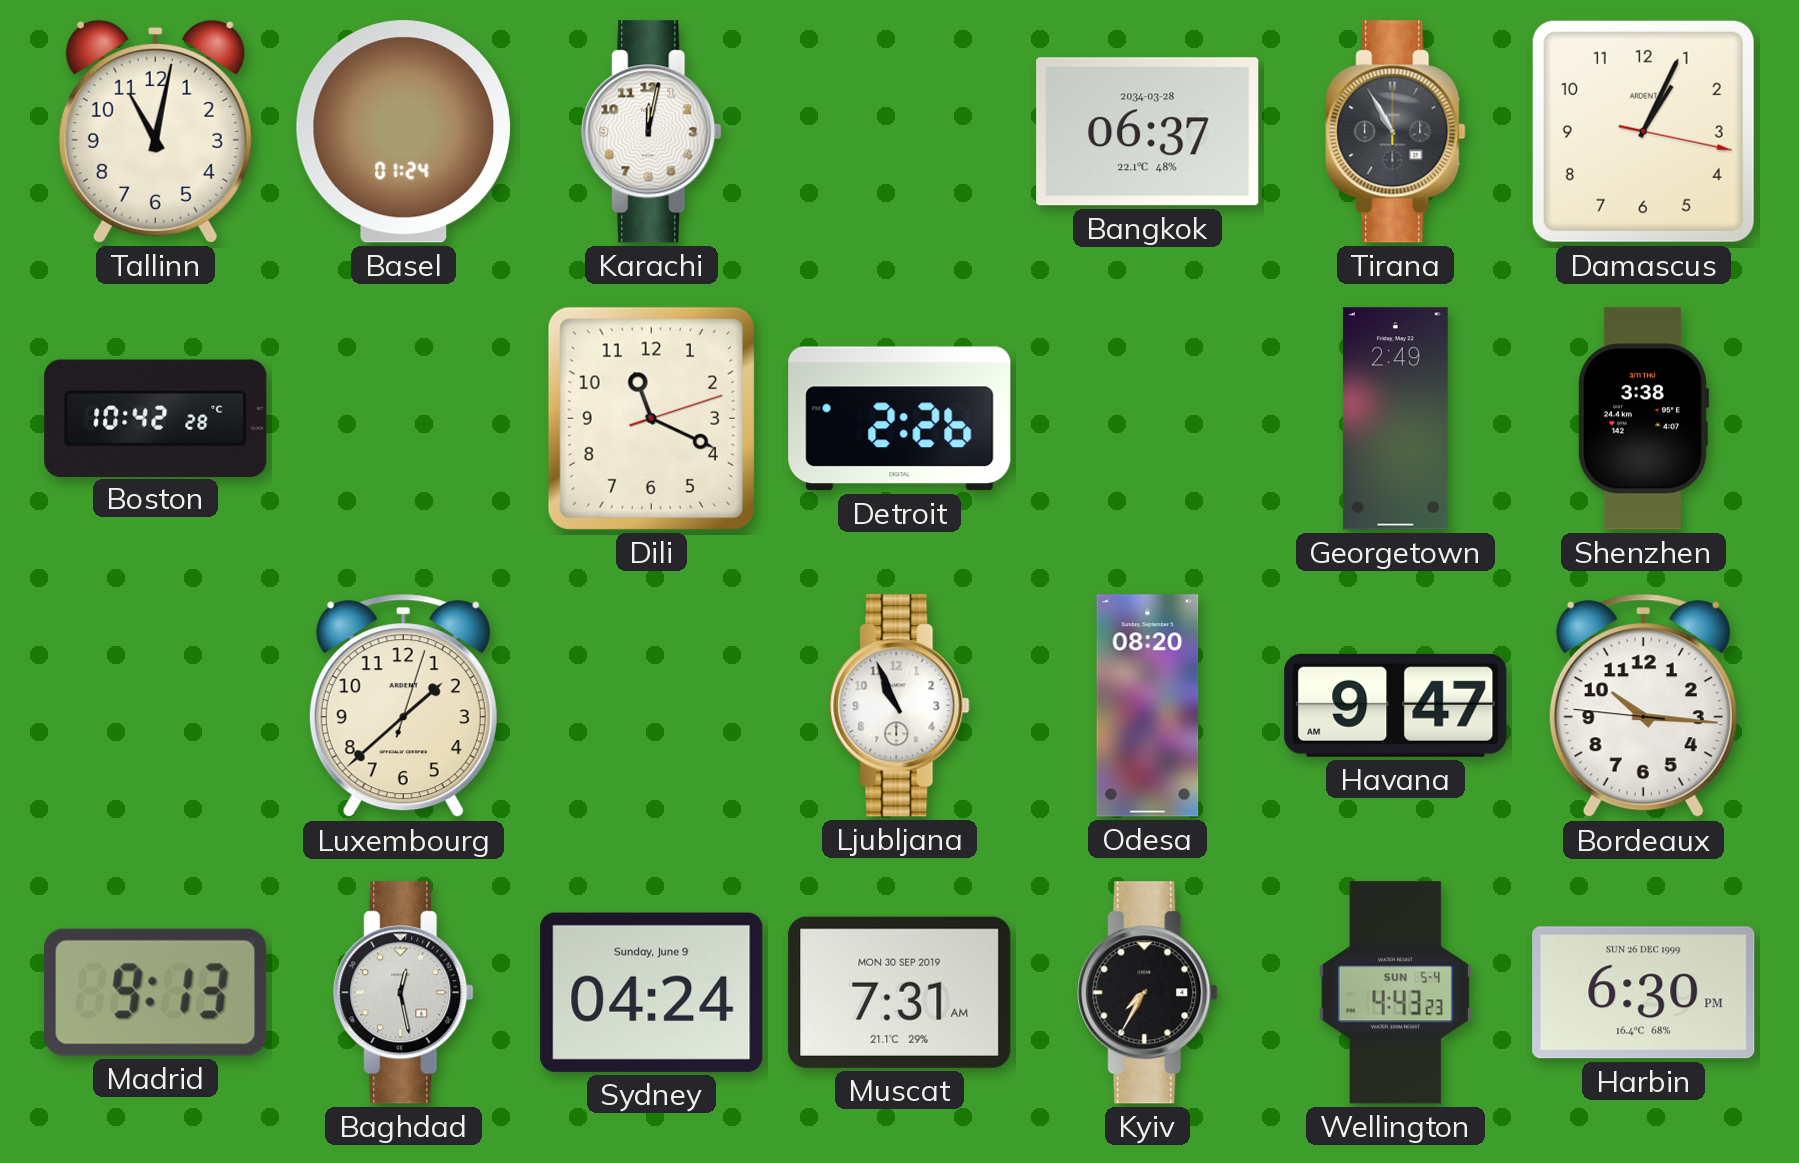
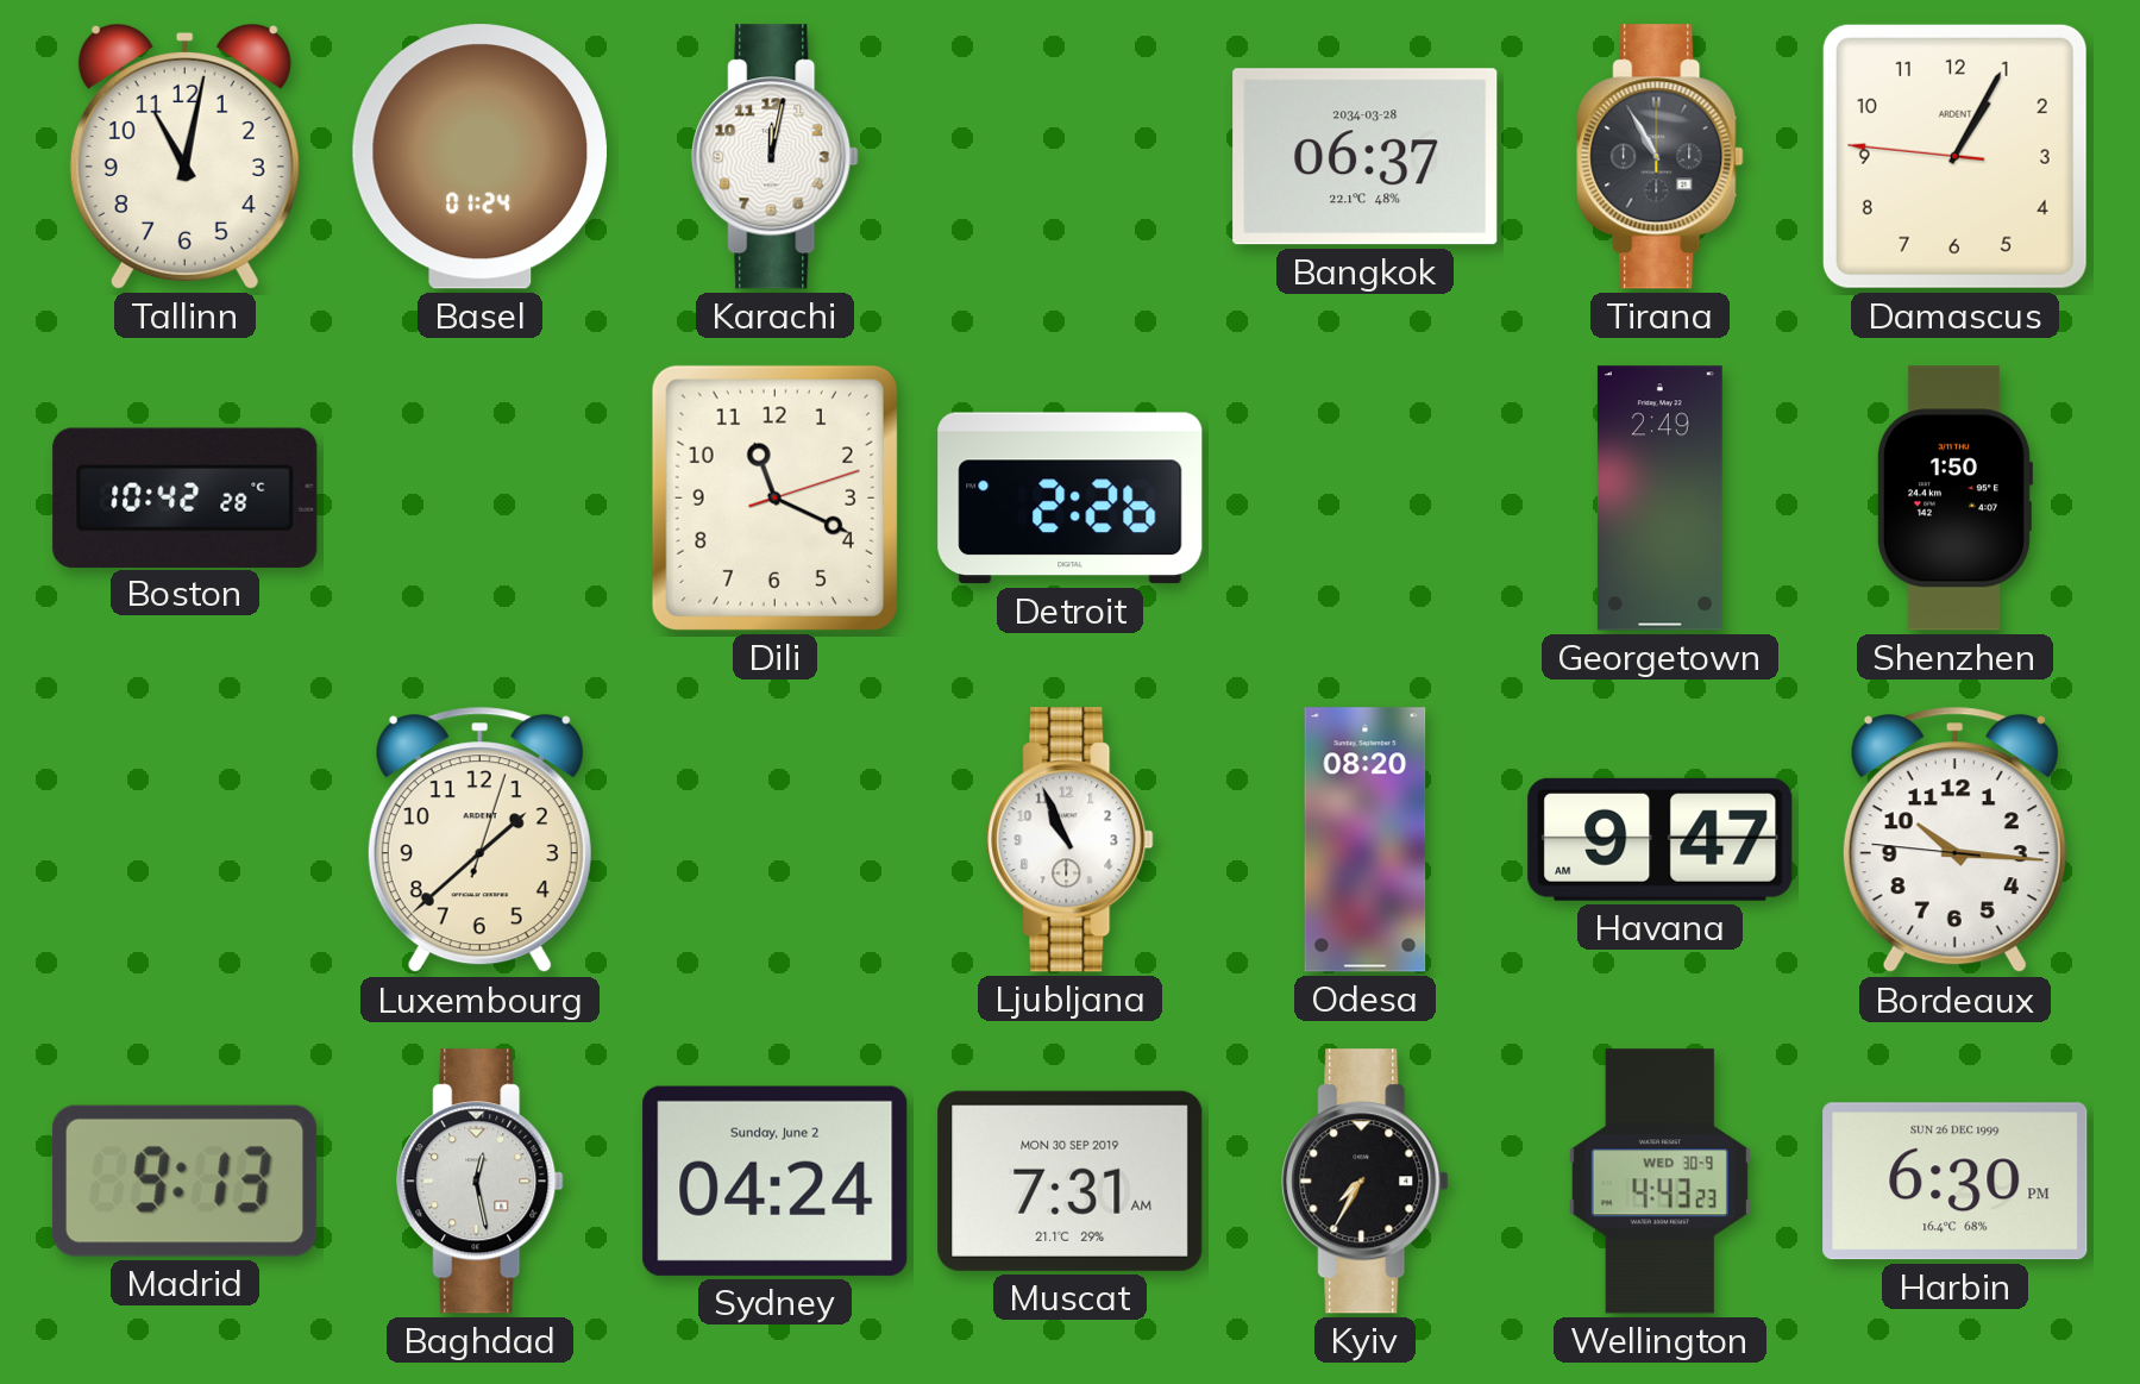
Damascus: 1:04:17 -> 1:04:46 (1954, 156)
Shenzhen: 3:38 -> 1:50 (1954, 499)
Sydney date: Sunday, June 9 -> Sunday, June 2 (776, 1181)
Wellington date: SUN 5-4 -> WED 30-9 (1659, 1182)
